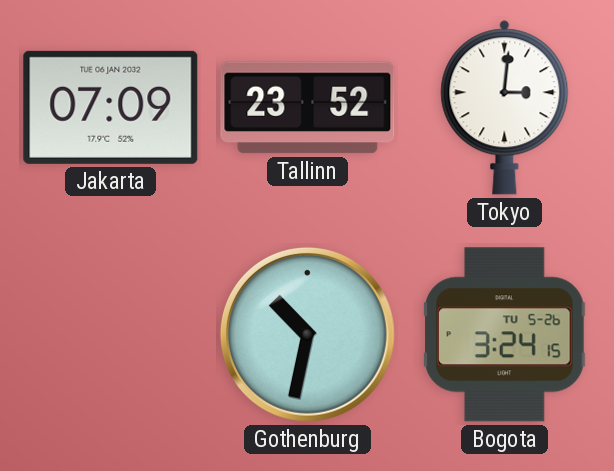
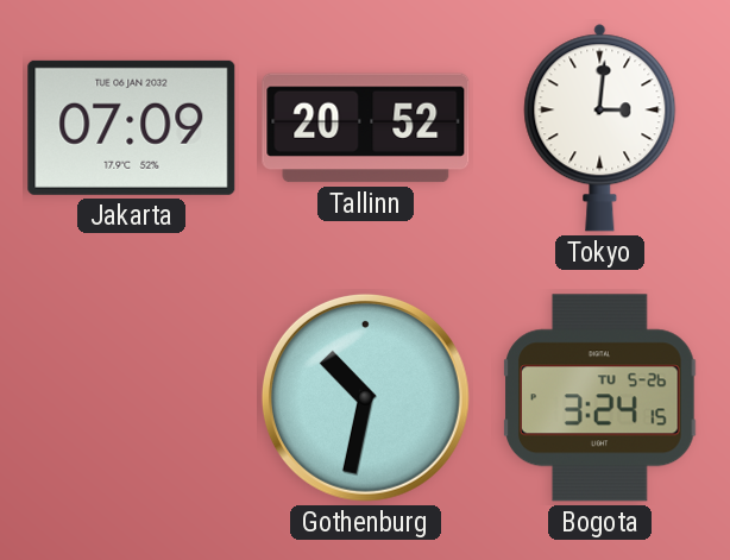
Tallinn: 23:52 -> 20:52 (366, 128)
